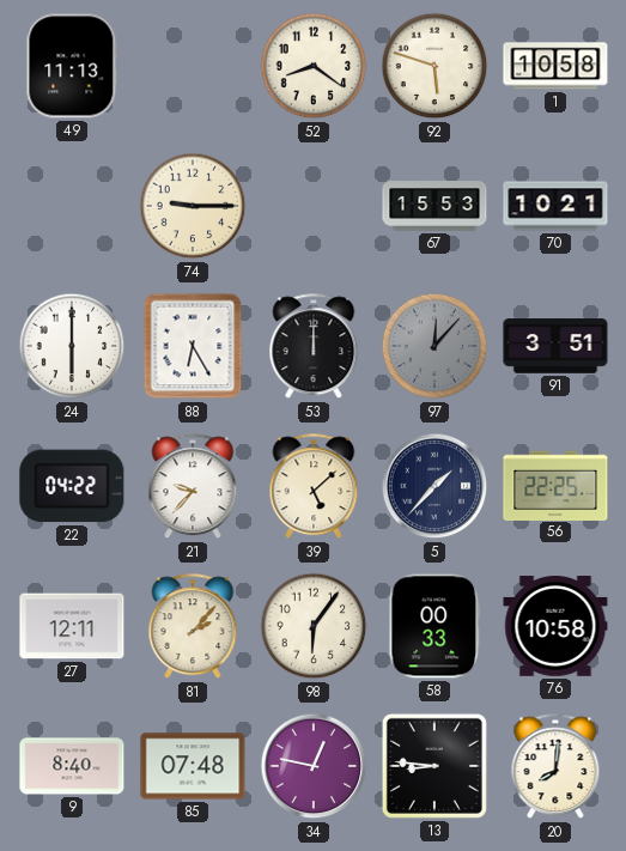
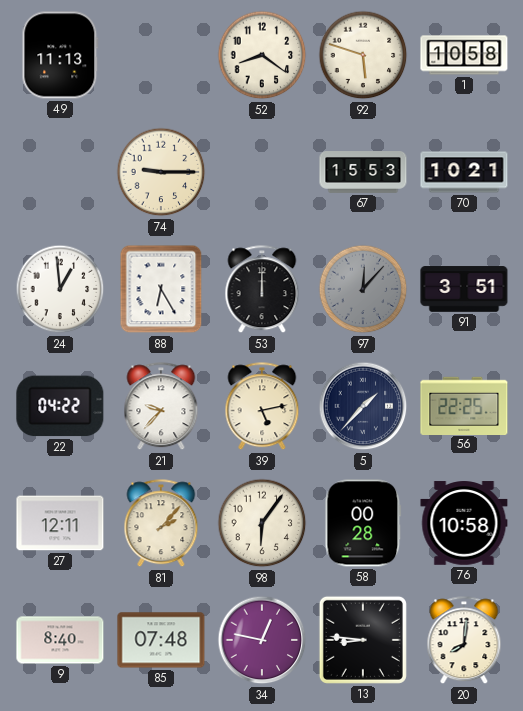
24: 6:00 -> 12:59 (60, 289)
39: 5:08 -> 5:13 (262, 407)
58: 00:33 -> 00:28 (363, 523)
